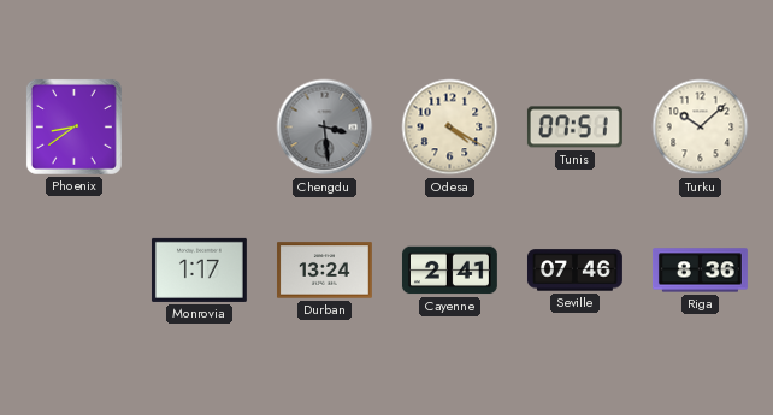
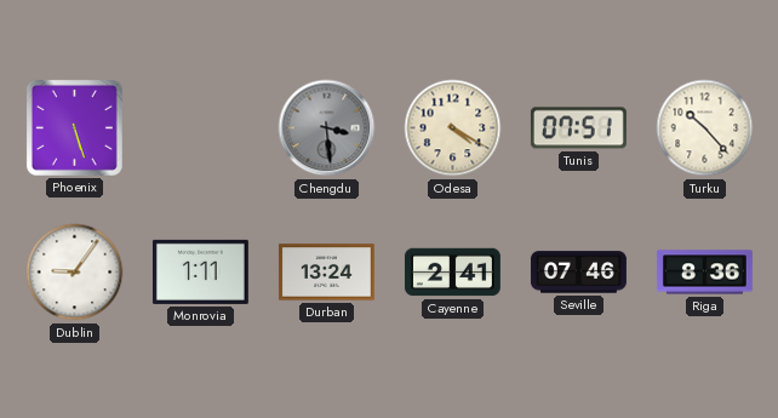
Phoenix: 8:39 -> 5:27 (74, 127)
Turku: 10:08 -> 10:23 (705, 128)
Dublin: none -> 9:06 (75, 273)
Monrovia: 1:17 -> 1:11 (200, 271)
